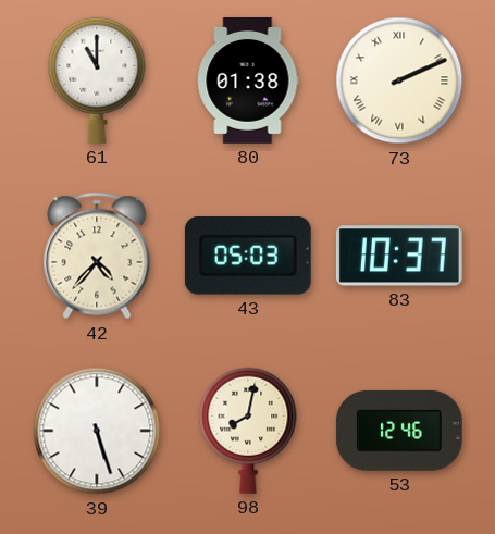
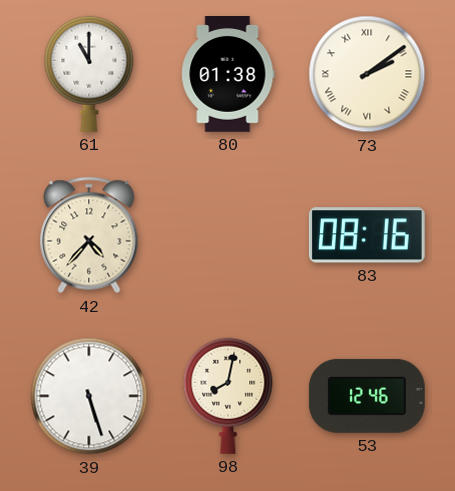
73: 2:11 -> 2:09 (367, 74)
43: 05:03 -> none (248, 257)
83: 10:37 -> 08:16 (367, 235)
